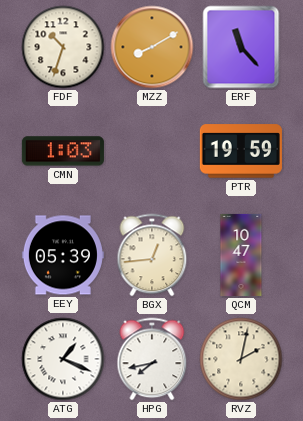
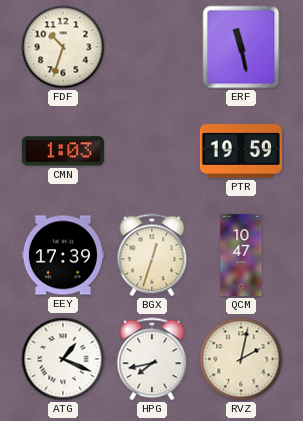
MZZ: 8:10 -> none (152, 47)
ERF: 11:23 -> 11:28 (241, 47)
EEY: 05:39 -> 17:39 (63, 255)
BGX: 12:44 -> 12:33 (152, 255)
